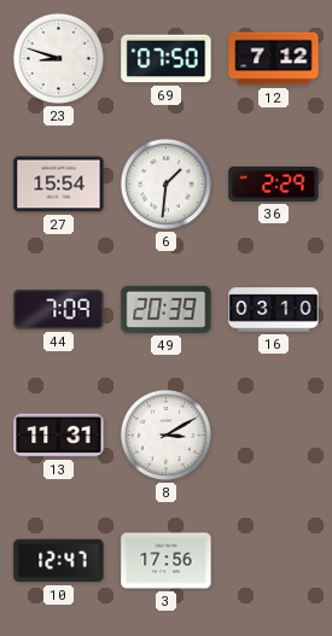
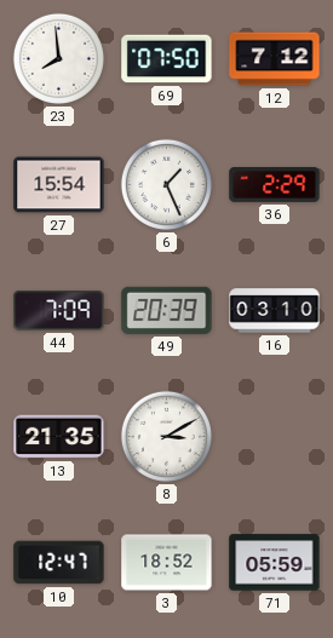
23: 8:48 -> 7:59 (58, 58)
6: 1:31 -> 1:26 (166, 184)
13: 11:31 -> 21:35 (59, 437)
3: 17:56 -> 18:52 (167, 563)
71: none -> 05:59 (275, 563)
